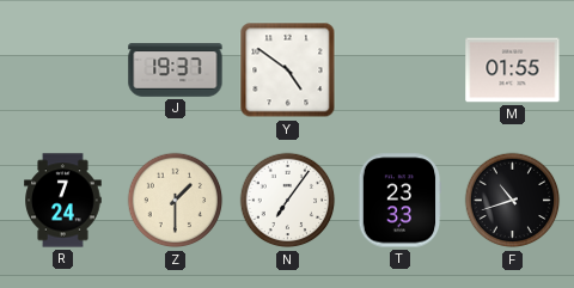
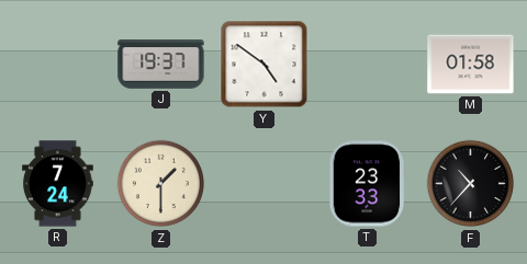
M: 01:55 -> 01:58 (471, 65)
N: 7:06 -> none (288, 201)
F: 10:42 -> 10:37 (471, 184)
